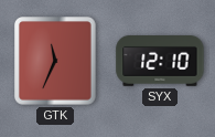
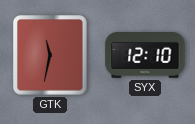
GTK: 11:34 -> 11:32 (51, 56)
